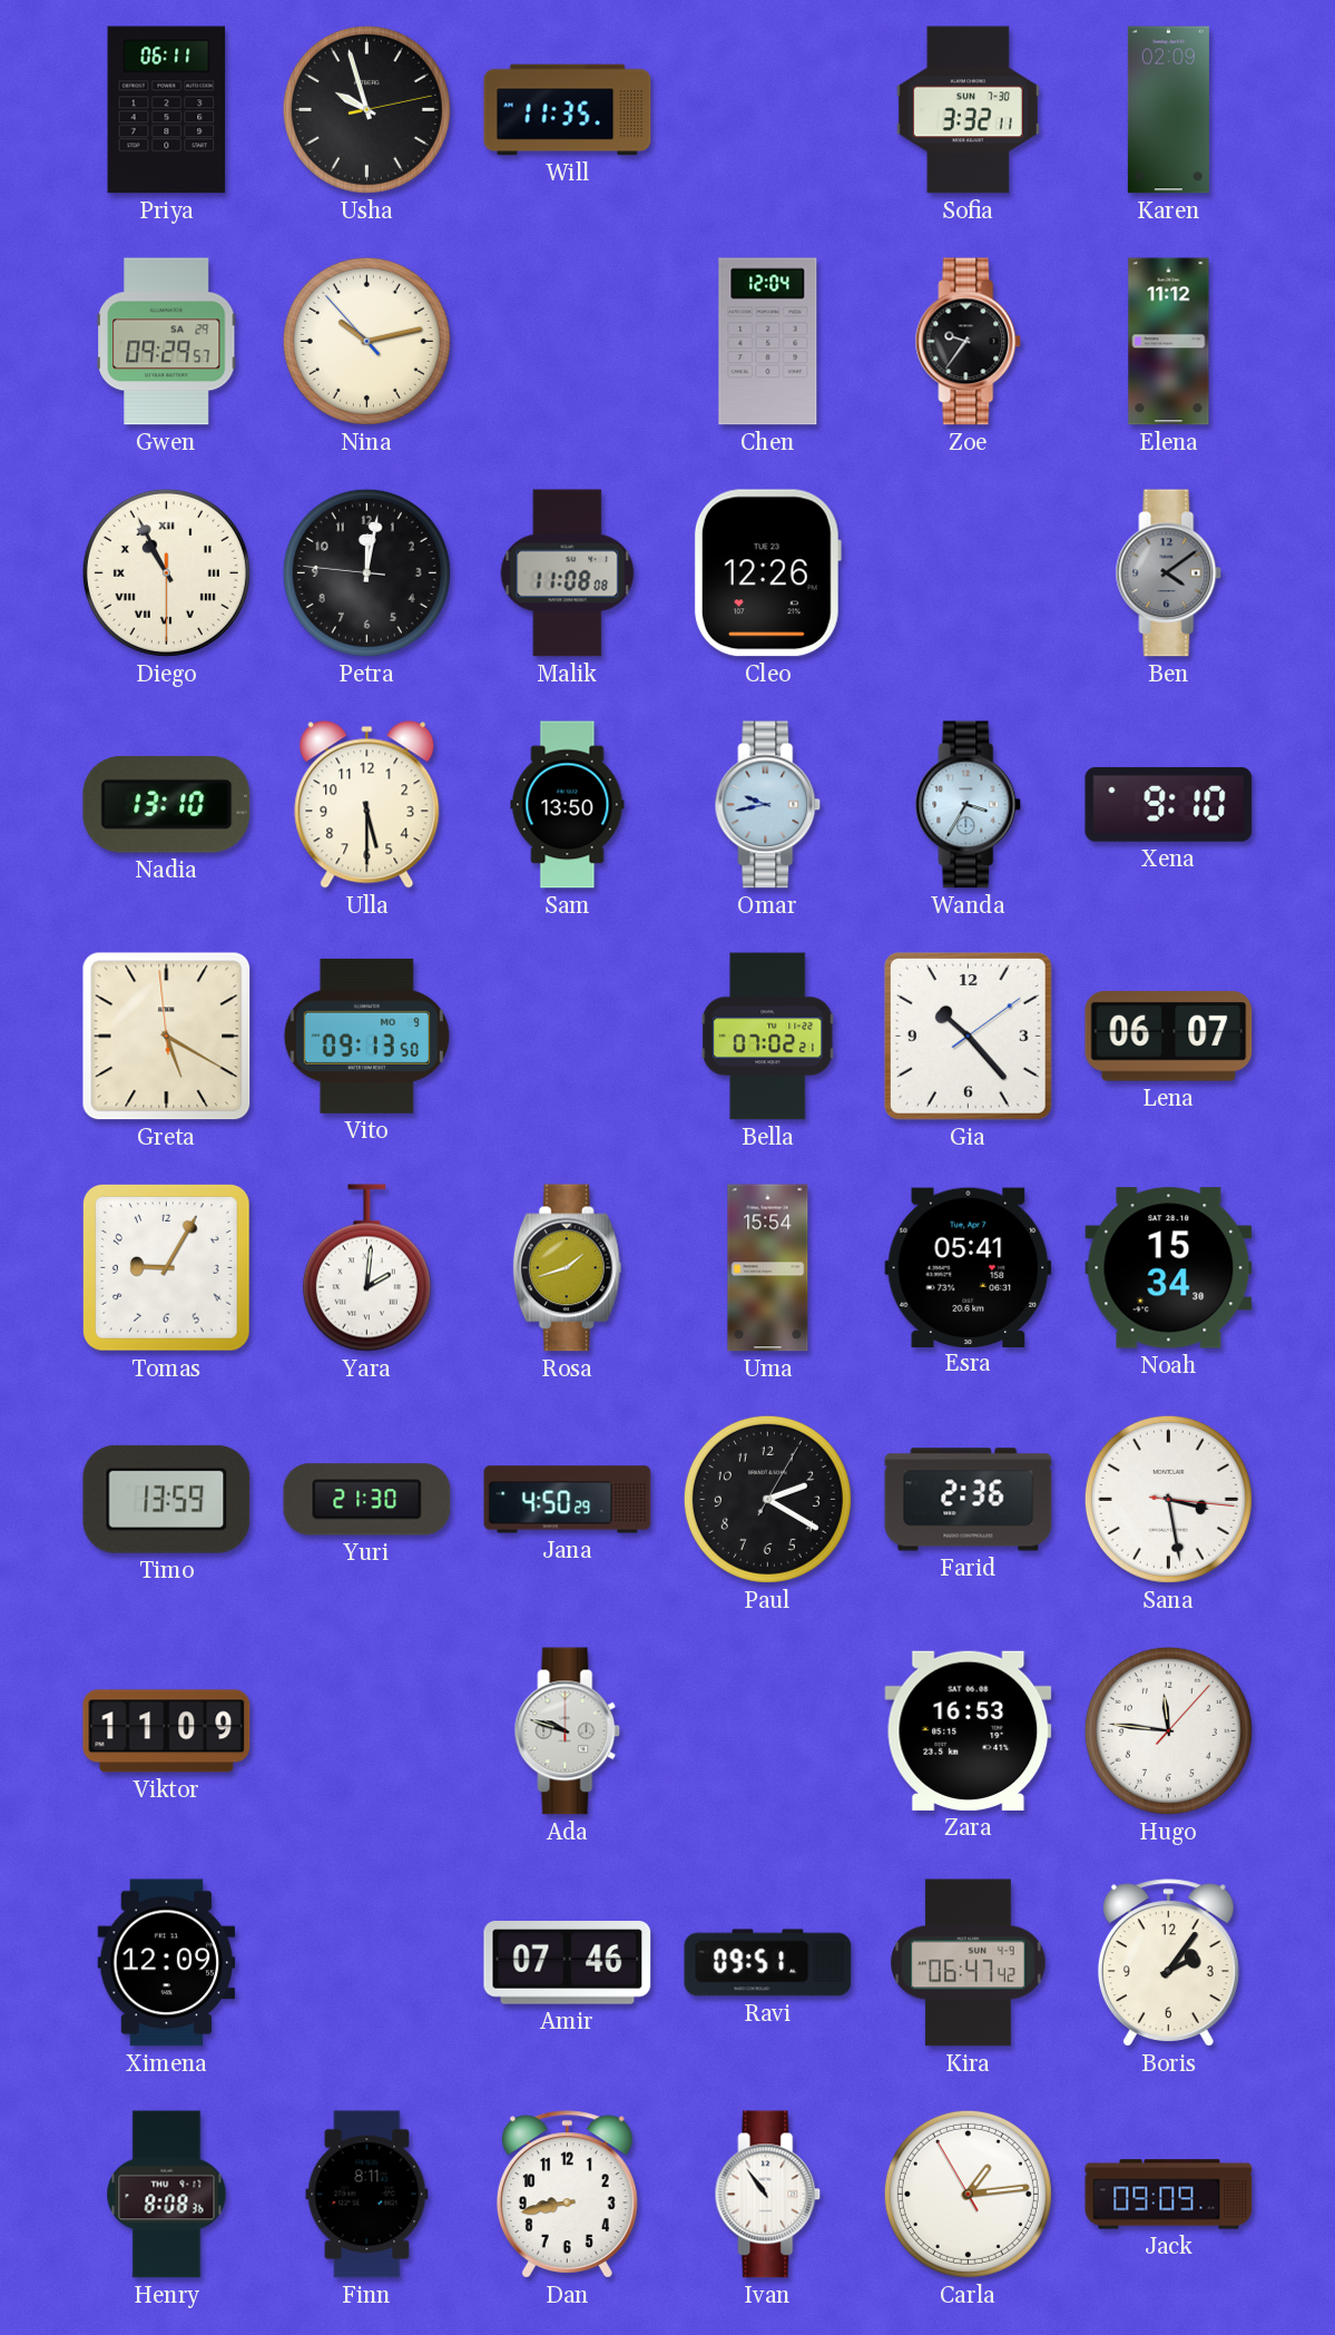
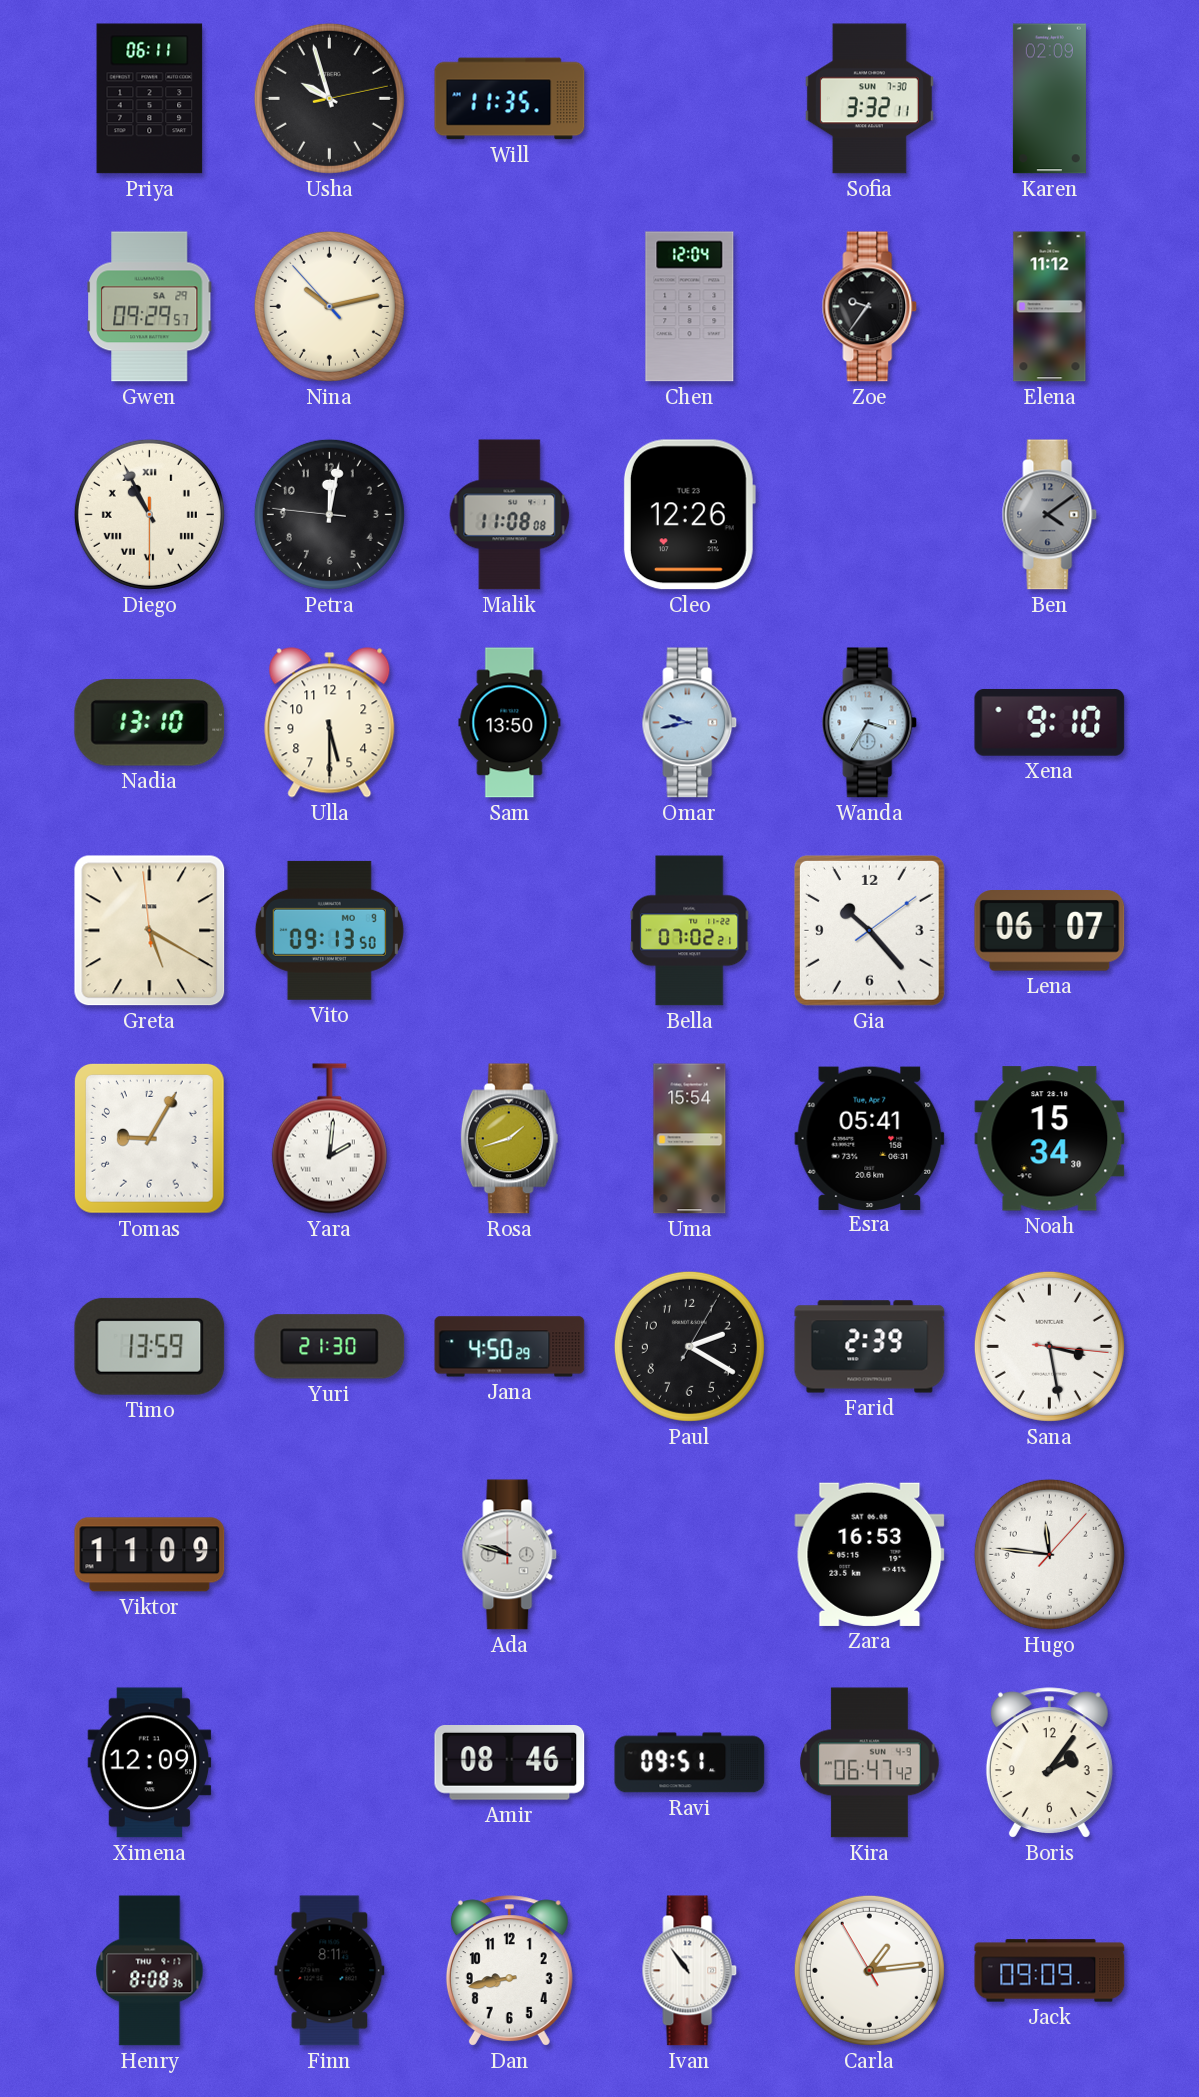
Farid: 2:36 -> 2:39 (870, 1347)
Amir: 07:46 -> 08:46 (510, 1763)
